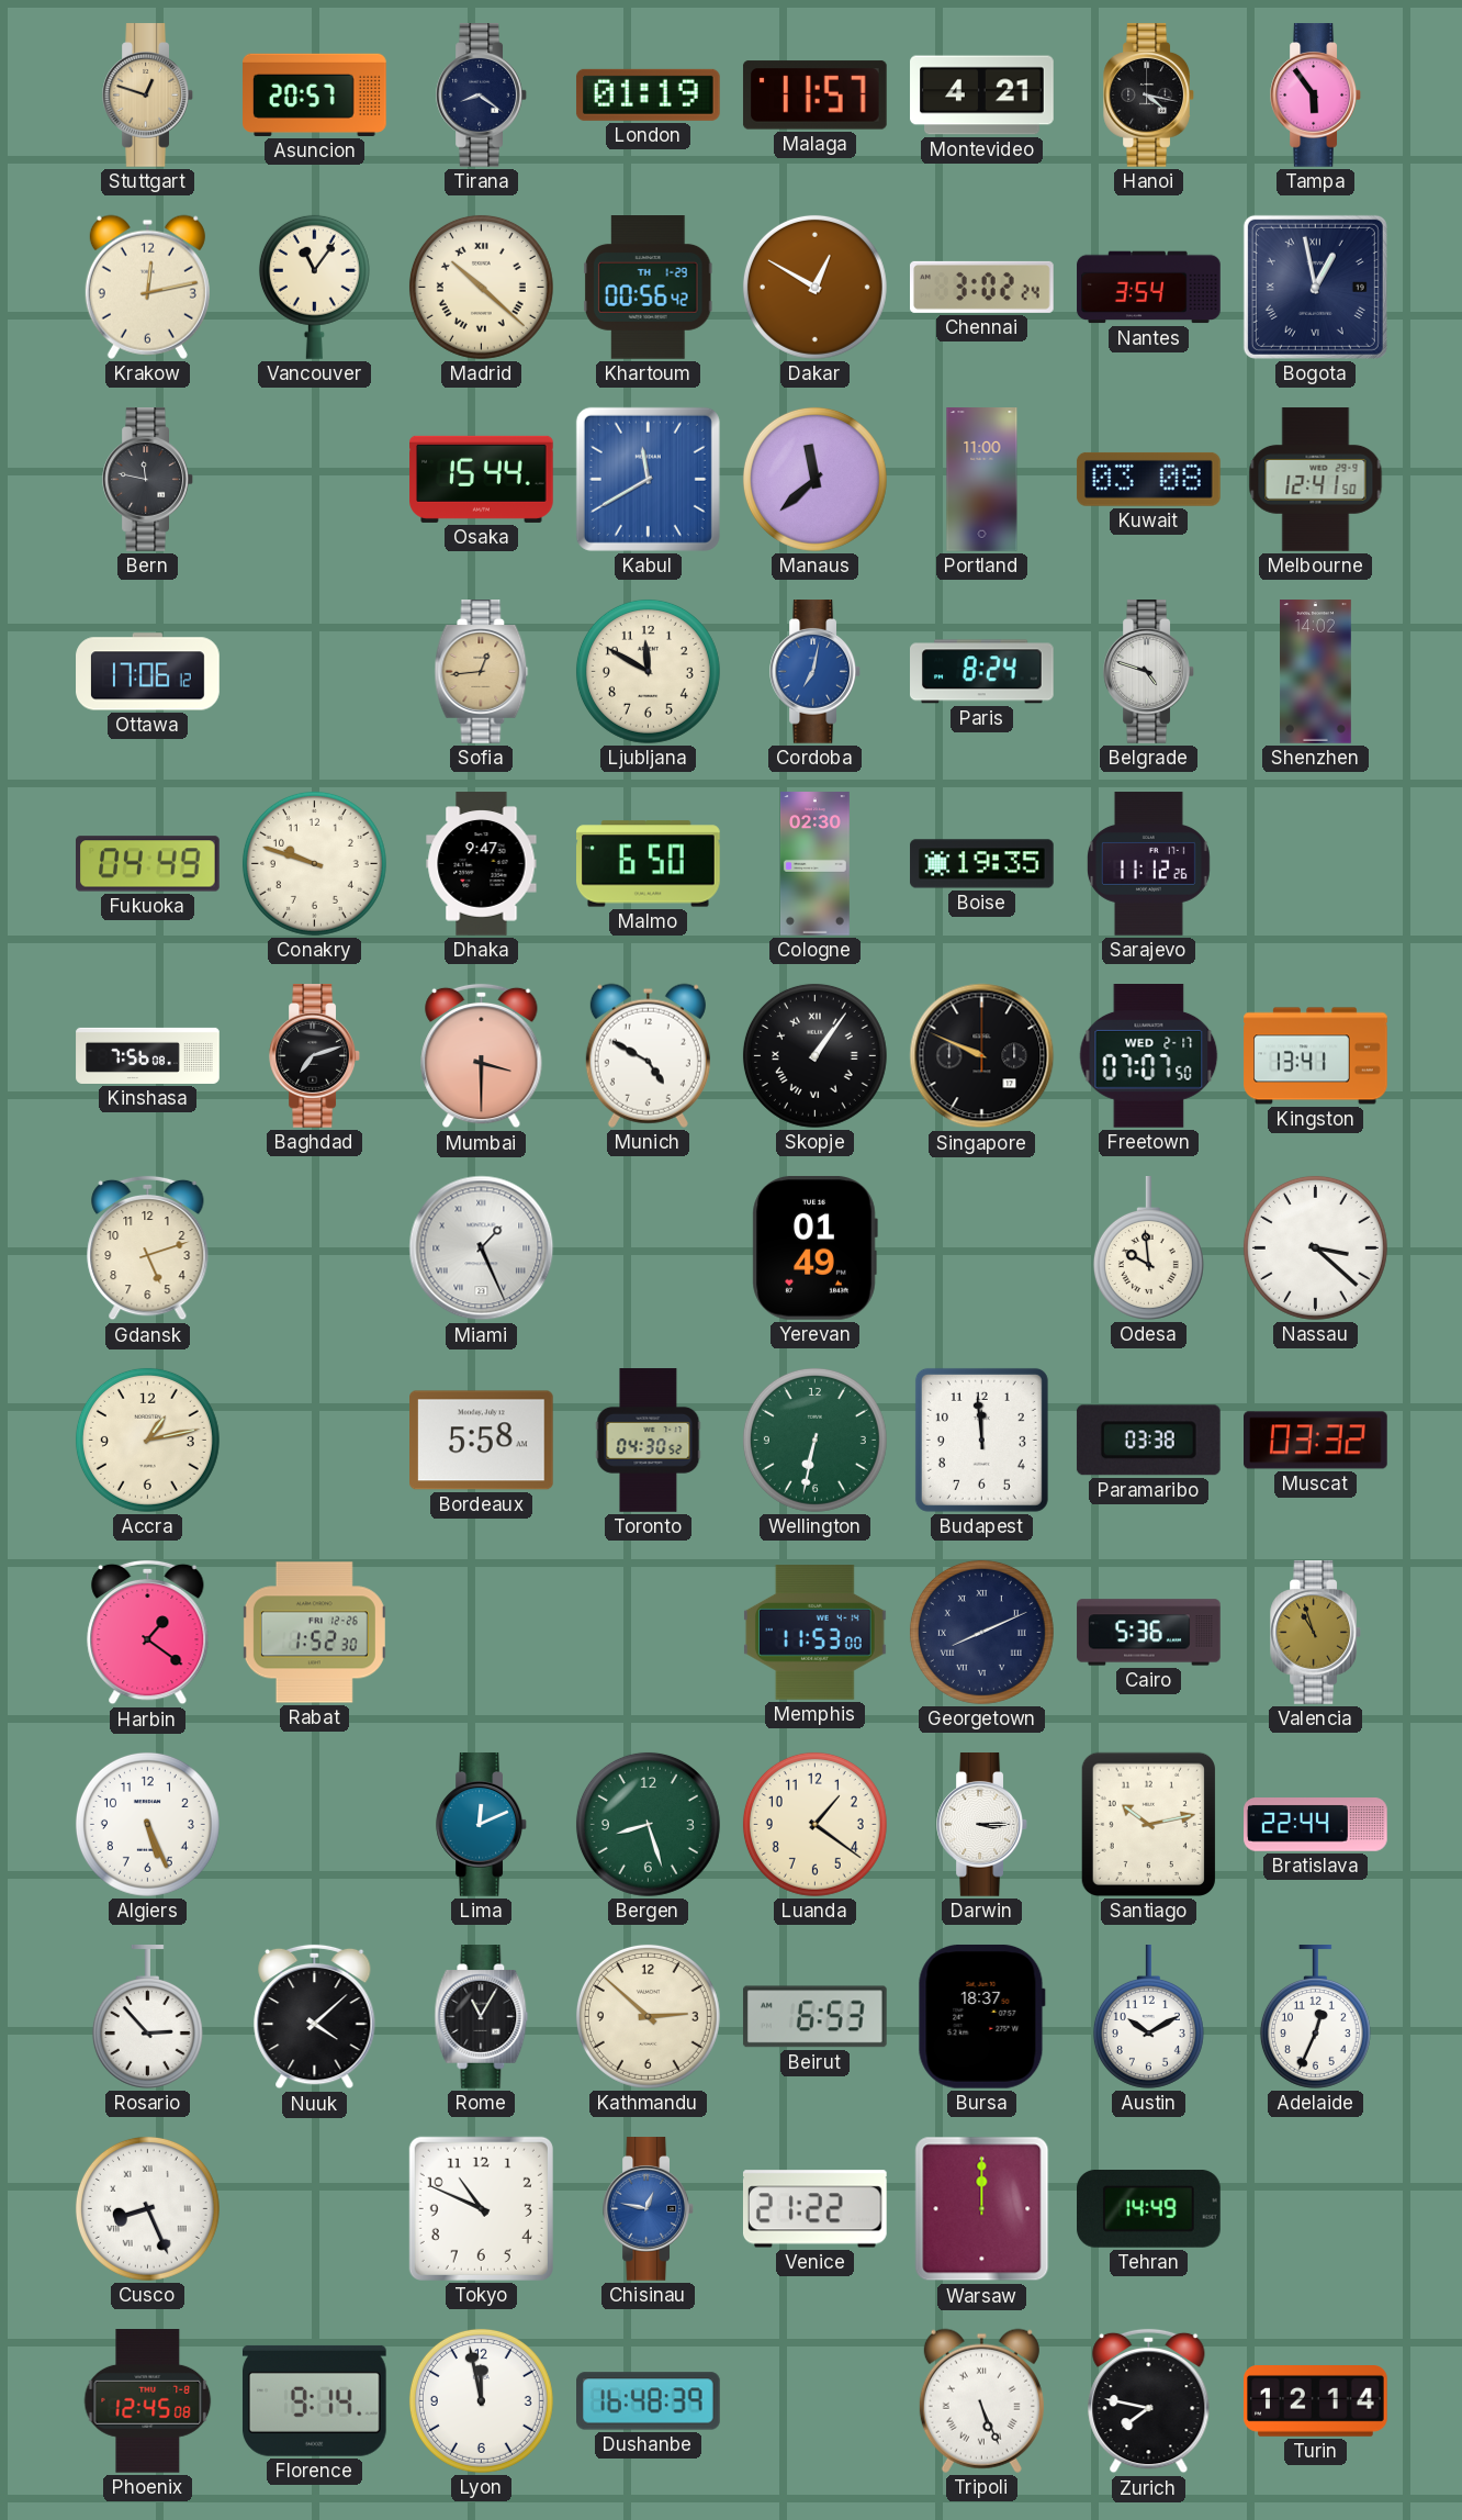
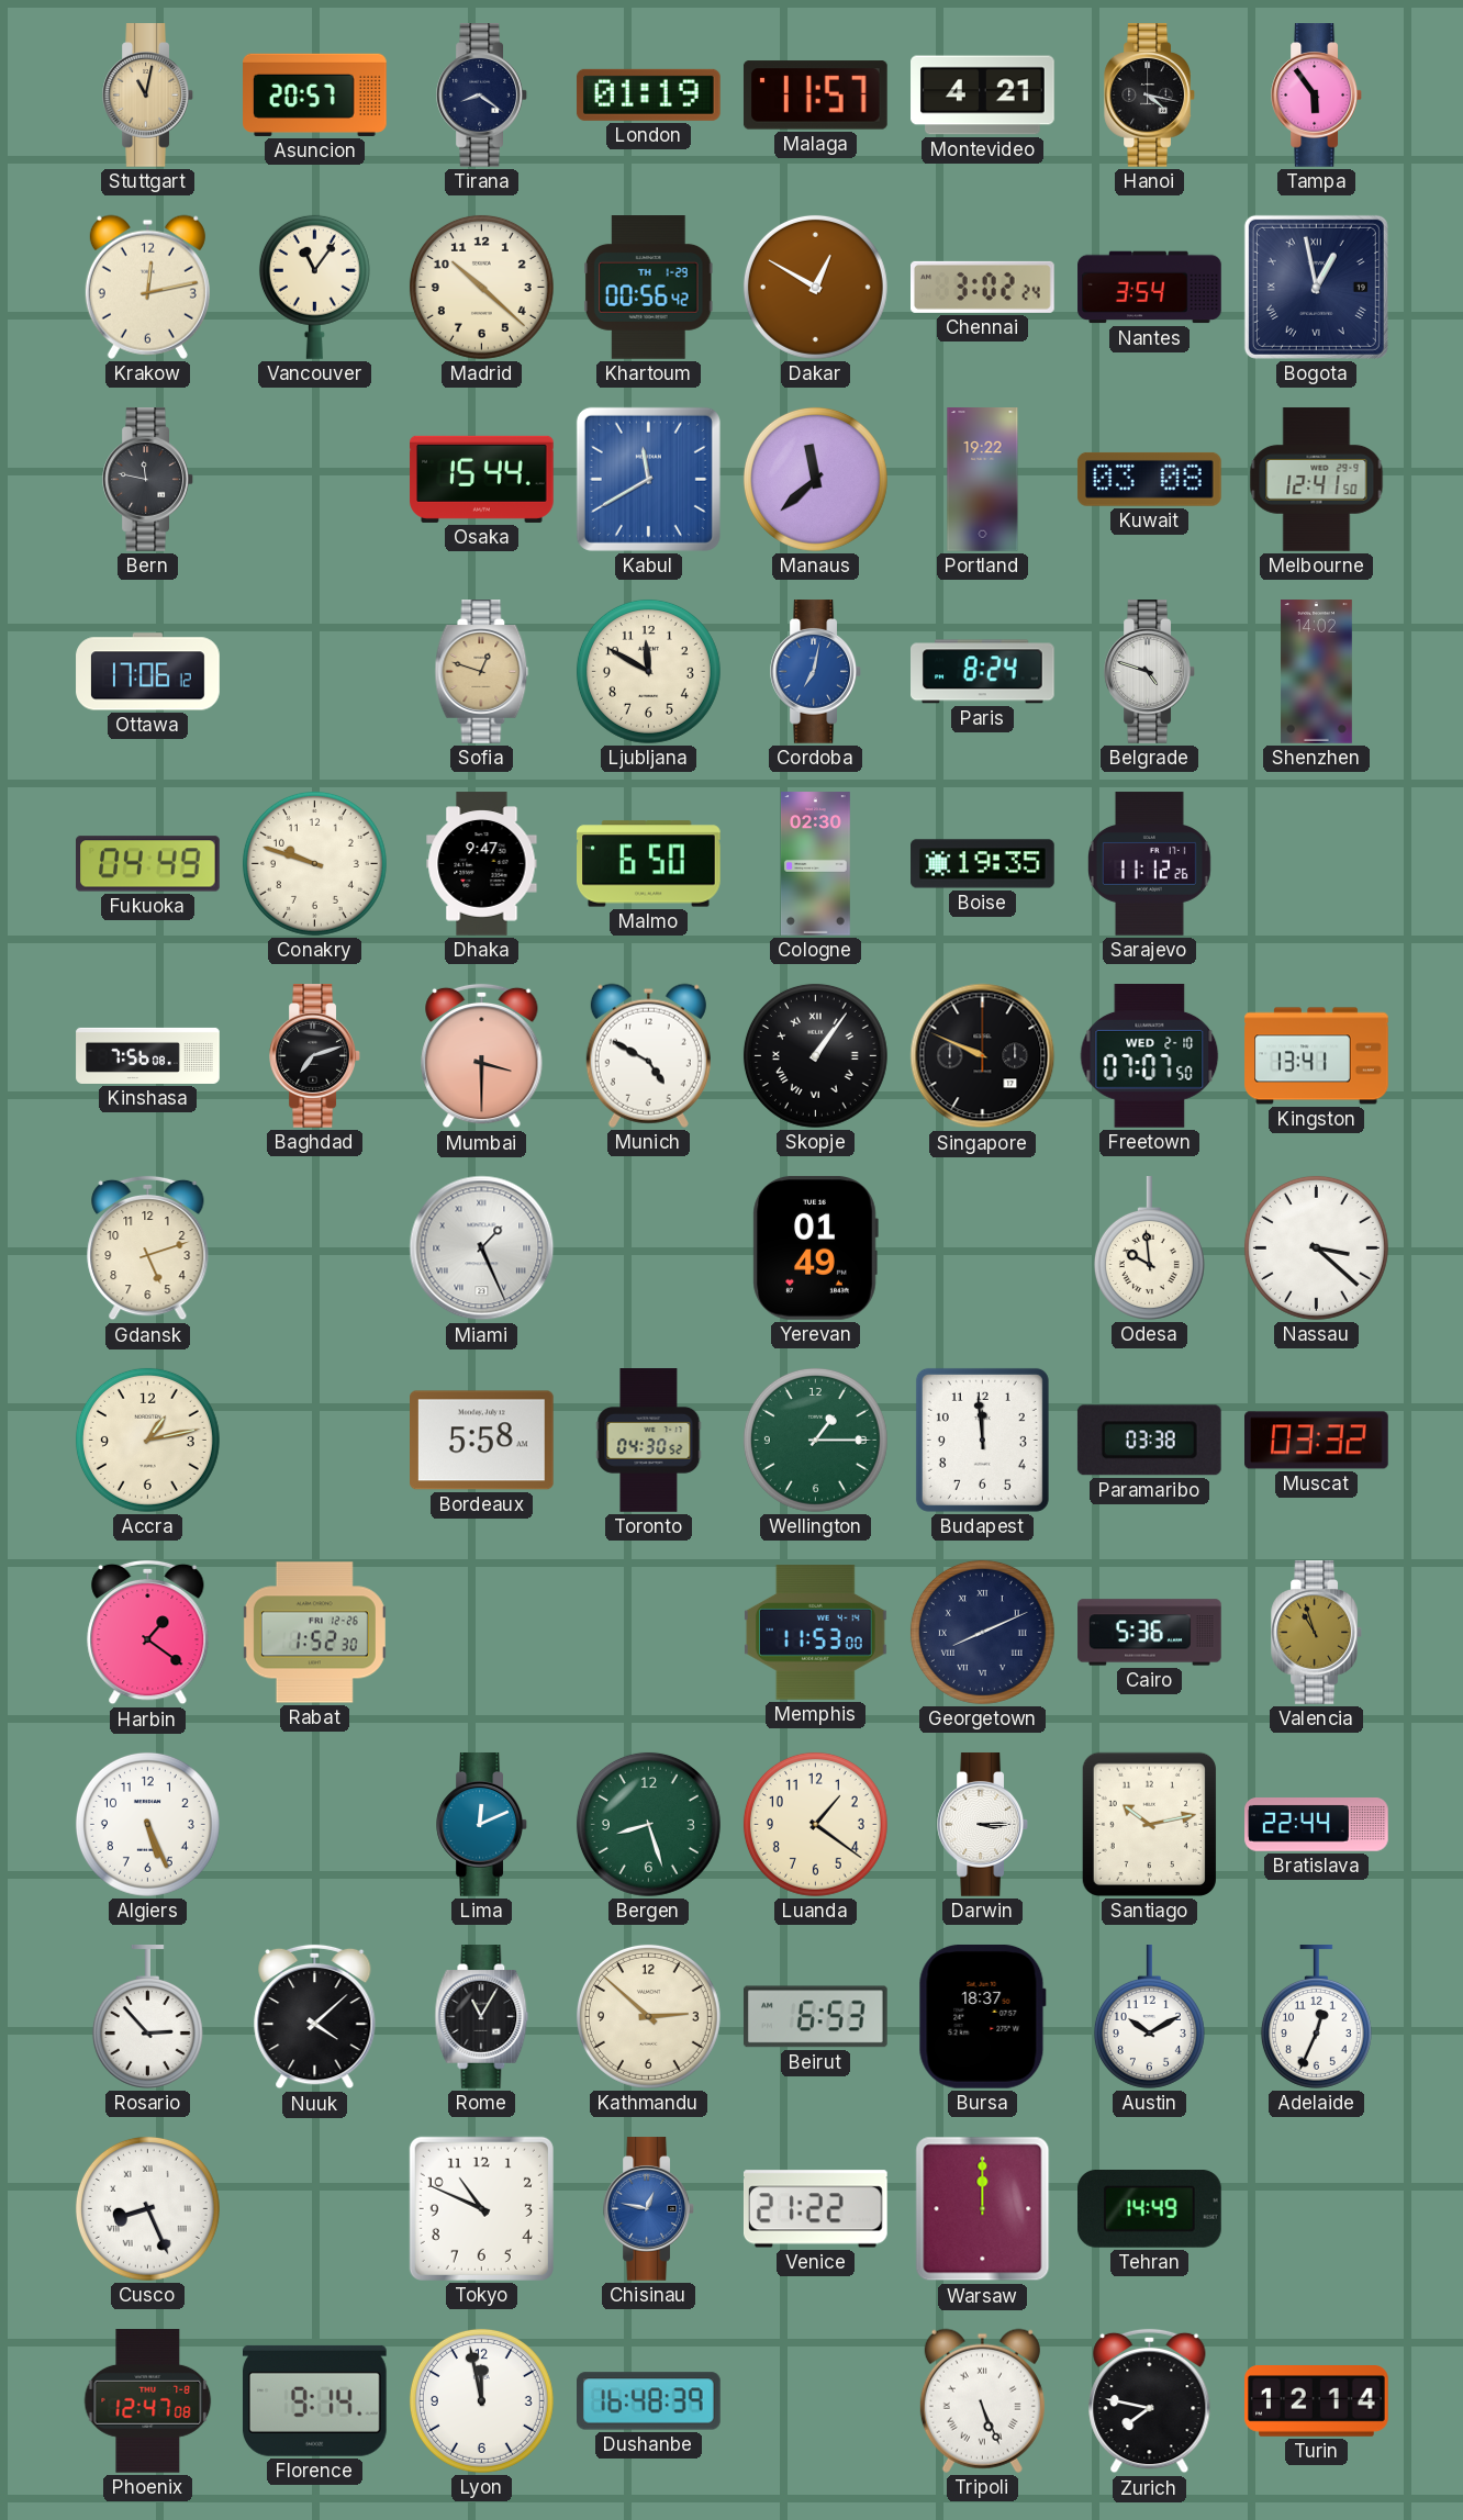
Stuttgart: 12:48 -> 11:02 (147, 96)
Madrid numerals: Roman -> Arabic (481, 287)
Portland: 11:00 -> 19:22 (983, 480)
Sofia: 12:44 -> 12:48 (482, 672)
Freetown date: WED 2-17 -> WED 2-10 (1150, 1056)
Wellington: 6:32 -> 1:15 (815, 1440)
Phoenix: 12:45 -> 12:47 (148, 2401)
